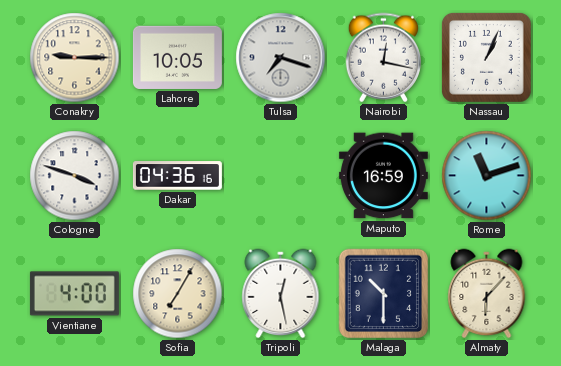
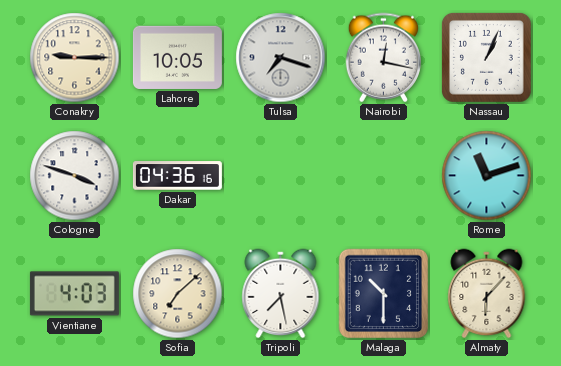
Maputo: 16:59 -> none (383, 176)
Vientiane: 4:00 -> 4:03 (74, 294)
Sofia: 7:05 -> 7:08 (178, 294)
Tripoli: 12:28 -> 7:28 (281, 294)
